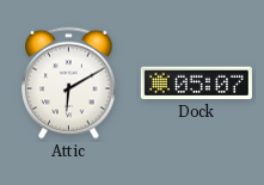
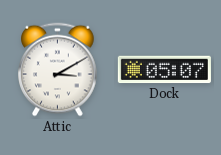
Attic: 6:10 -> 3:10 (58, 70)
